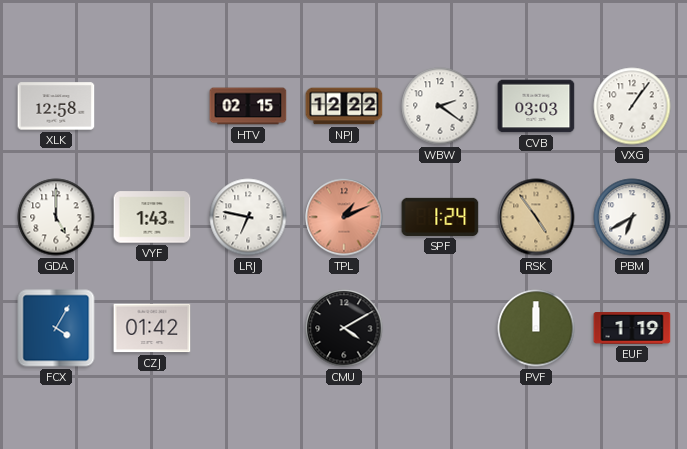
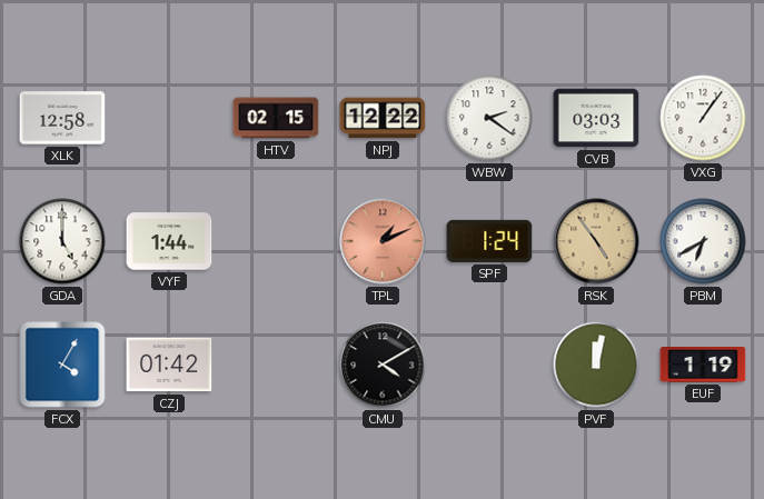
VYF: 1:43 -> 1:44 (169, 241)
LRJ: 6:47 -> none (248, 217)
PVF: 12:00 -> 12:02 (596, 365)
